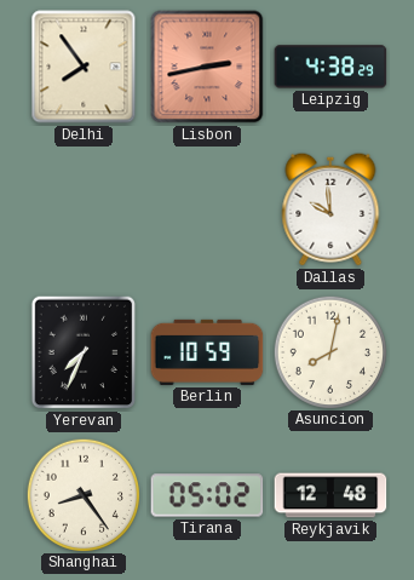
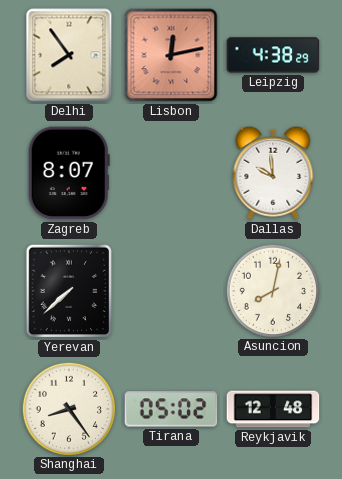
Lisbon: 2:43 -> 12:13 (171, 55)
Zagreb: none -> 8:07 (69, 173)
Yerevan: 7:34 -> 7:38 (68, 291)
Berlin: 10:59 -> none (207, 352)
